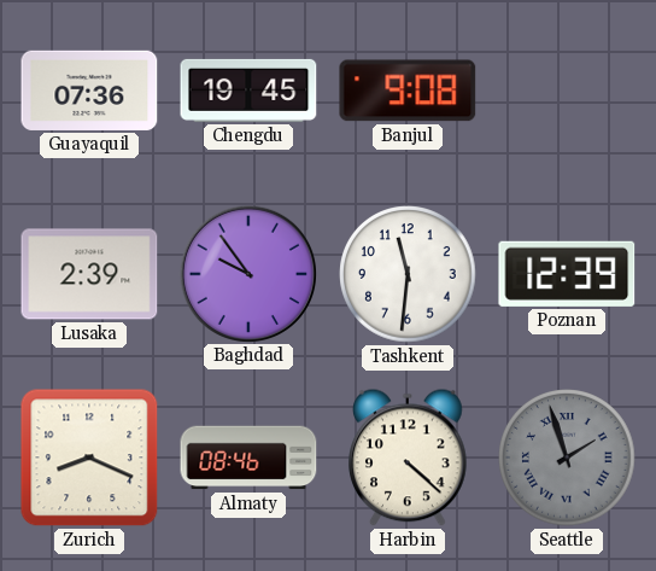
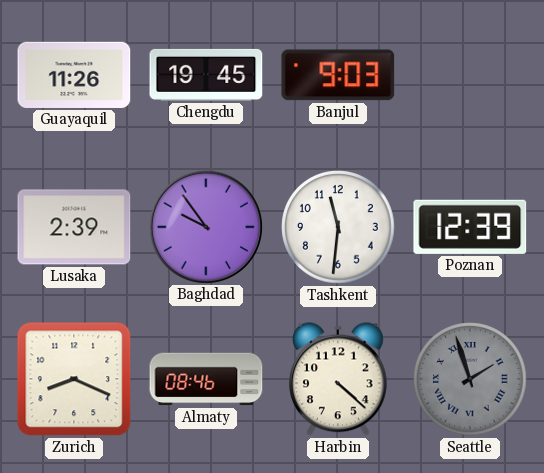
Guayaquil: 07:36 -> 11:26 (74, 75)
Banjul: 9:08 -> 9:03 (338, 75)
